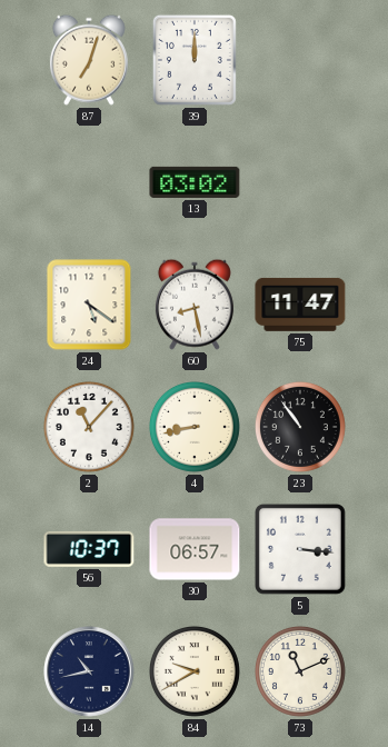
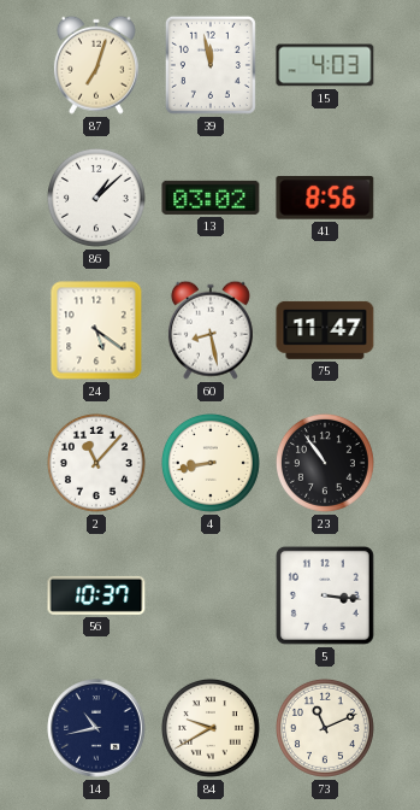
39: 12:00 -> 11:58 (211, 65)
15: none -> 4:03 (325, 65)
86: none -> 1:08 (96, 198)
41: none -> 8:56 (325, 199)
30: 06:57 -> none (195, 549)
